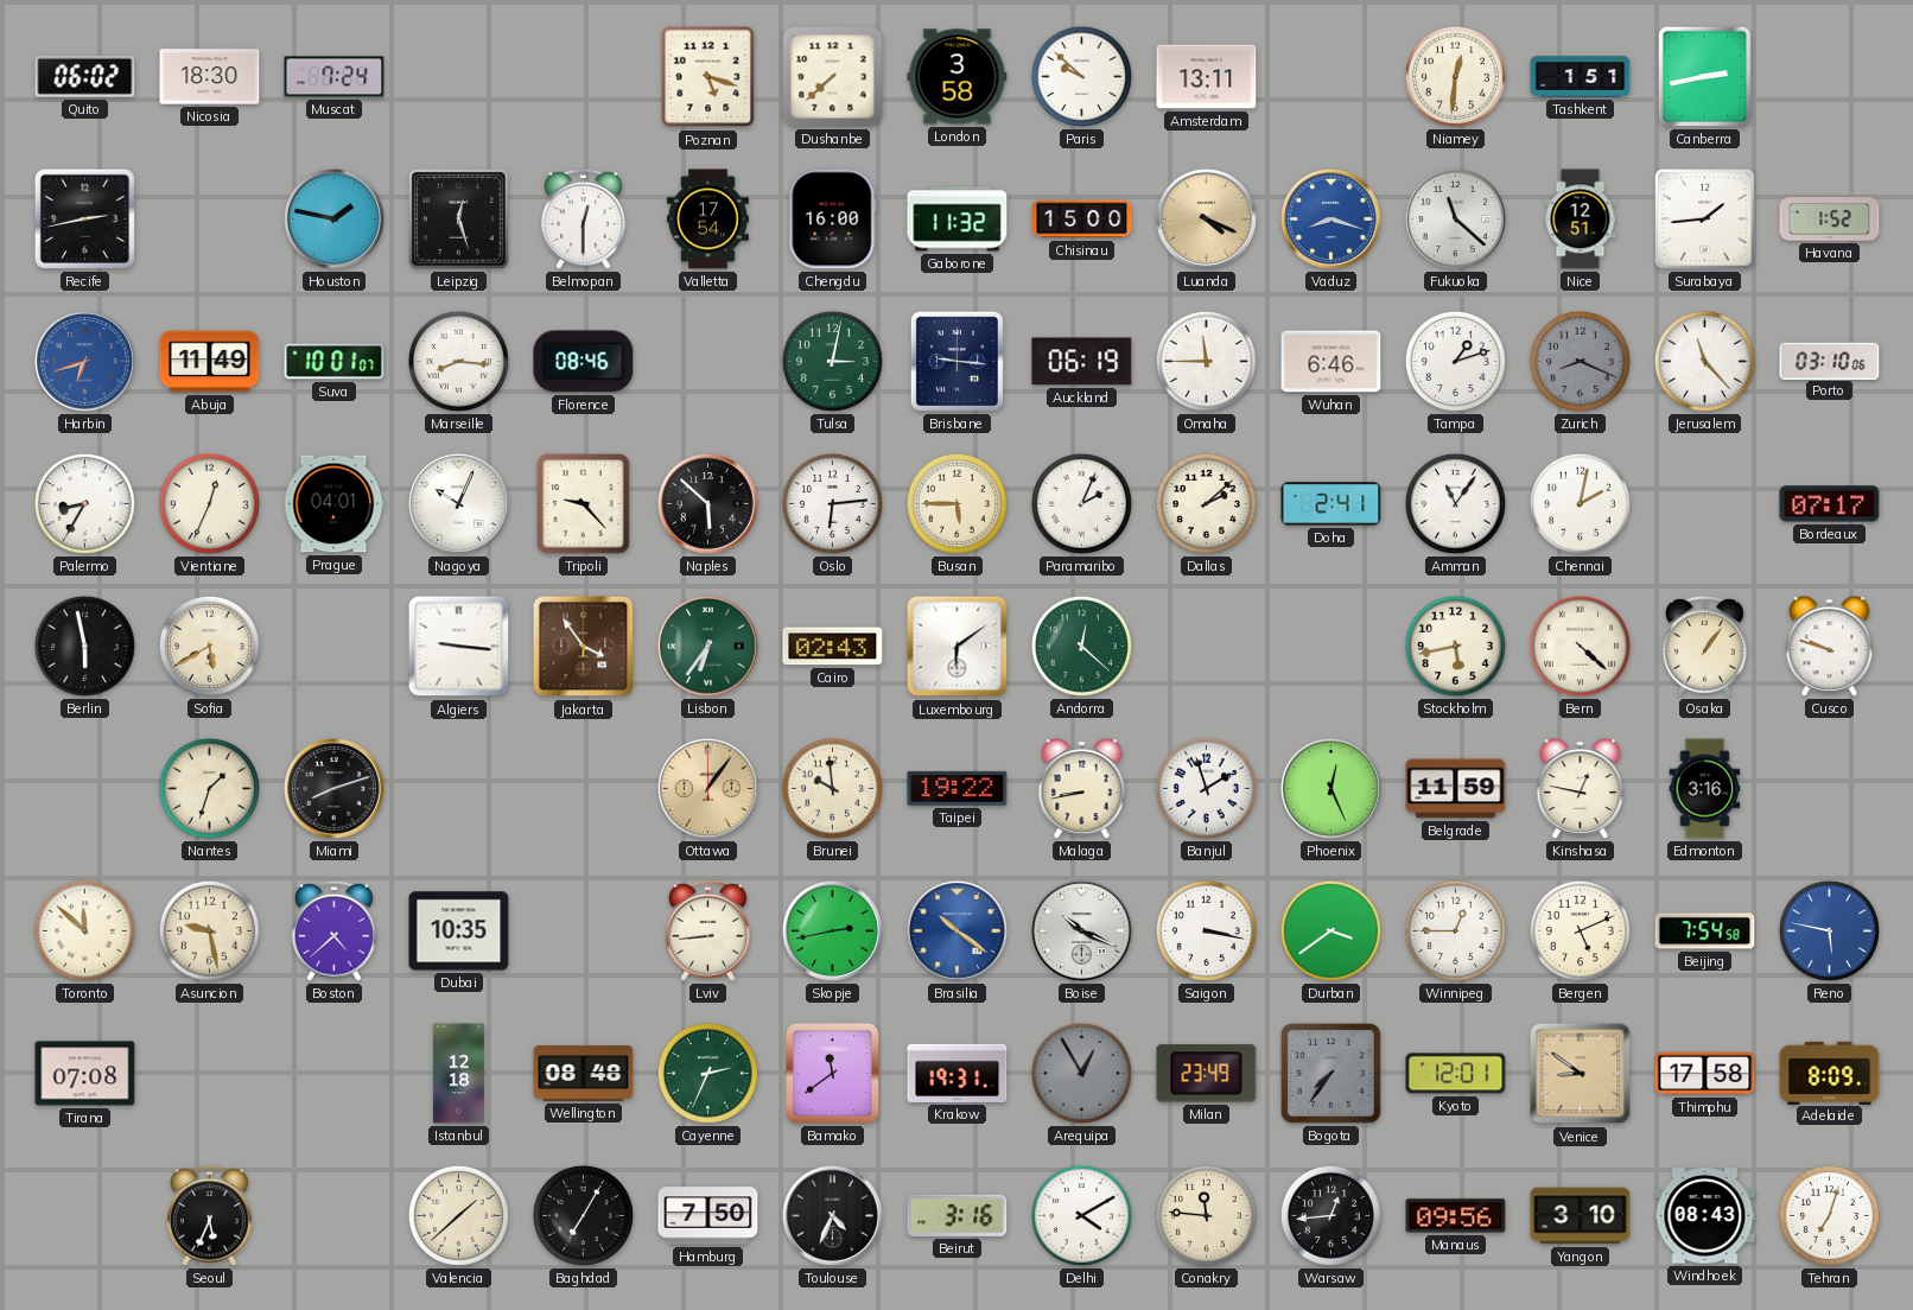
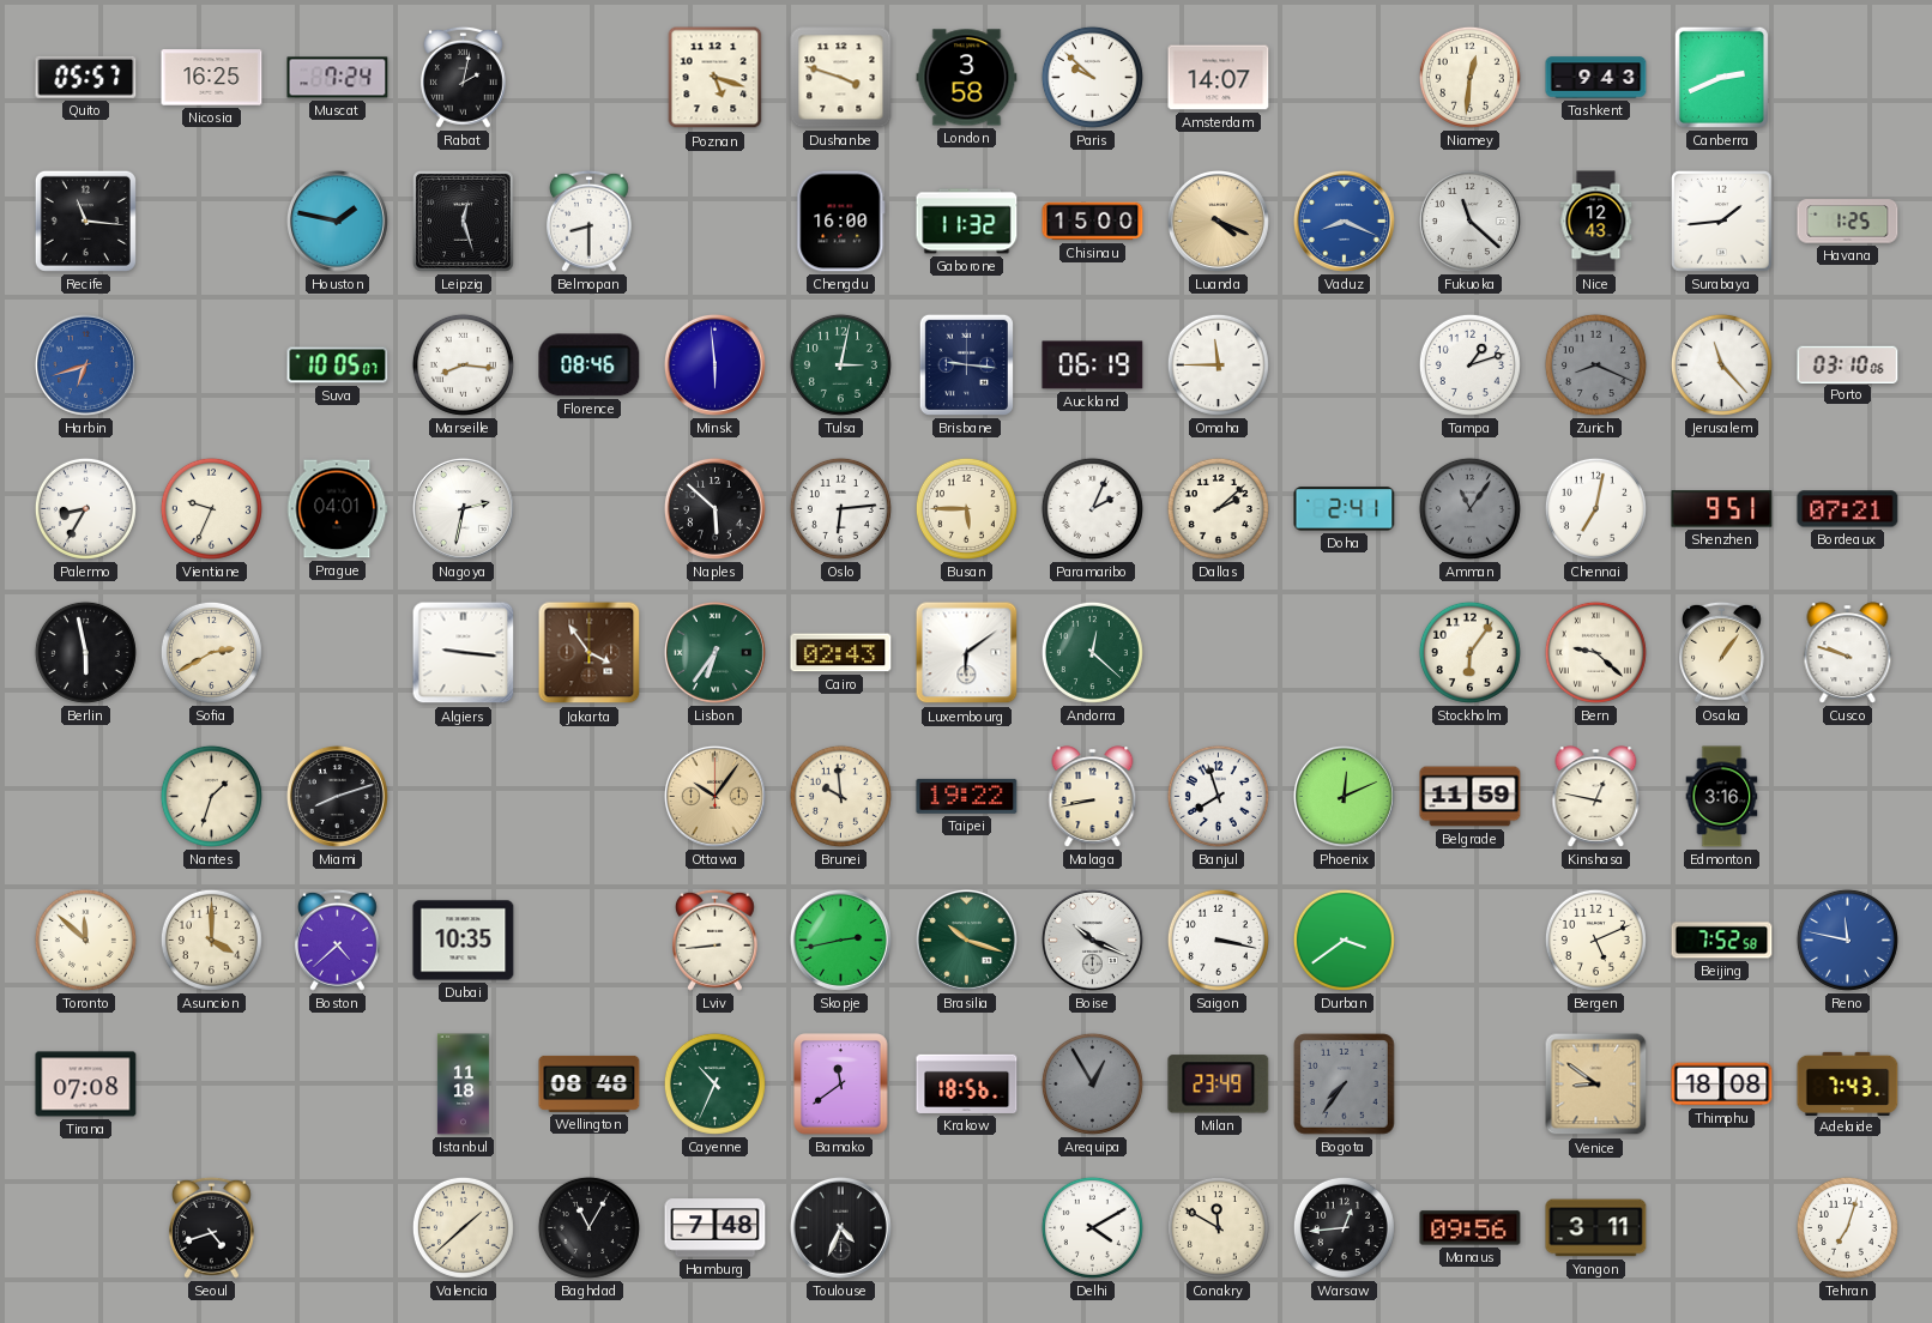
Quito: 06:02 -> 05:57 (86, 77)
Nicosia: 18:30 -> 16:25 (212, 78)
Rabat: none -> 2:02 (464, 77)
Dushanbe: 7:38 -> 3:48 (841, 78)
Amsterdam: 13:11 -> 14:07 (1219, 78)
Tashkent: 1:51 -> 9:43 (1596, 78)
Canberra: 2:43 -> 2:41 (1721, 77)
Recife: 2:43 -> 11:16 (85, 220)
Belmopan: 12:30 -> 8:30 (590, 220)
Valletta: 17:54 -> none (707, 220)
Vaduz: 8:18 -> 8:19 (1344, 220)
Nice: 12:51 -> 12:43 (1596, 222)
Havana: 1:52 -> 1:25 (1848, 222)
Abuja: 11:49 -> none (210, 362)
Suva: 10:01 -> 10:05 (338, 366)
Minsk: none -> 5:59 (714, 364)
Wuhan: 6:46 -> none (1332, 362)
Vientiane: 12:34 -> 9:34 (211, 508)
Nagoya: 10:04 -> 2:32 (463, 508)
Tripoli: 9:23 -> none (584, 504)
Amman dial: white -> grey (1469, 508)
Chennai: 2:02 -> 7:02 (1595, 508)
Shenzhen: none -> 9:51 (1722, 509)
Bordeaux: 07:17 -> 07:21 (1848, 509)
Sofia: 5:40 -> 2:40 (211, 652)
Stockholm: 5:43 -> 6:06 (1469, 652)
Bern: 4:22 -> 9:22 (1595, 652)
Ottawa: 1:06 -> 10:06 (714, 796)
Banjul: 1:57 -> 7:57 (1218, 796)
Phoenix: 12:26 -> 12:11 (1344, 796)
Asuncion: 9:28 -> 4:00 (211, 940)
Brasilia: 10:21 -> 10:18 (966, 940)
Brasilia dial: blue -> green (966, 940)
Winnipeg: 12:45 -> none (1455, 930)
Beijing: 7:54 -> 7:52 (1722, 941)
Reno: 5:47 -> 11:47 (1847, 940)
Istanbul: 12:18 -> 11:18 (463, 1085)
Cayenne: 2:34 -> 10:34 (714, 1083)
Krakow: 19:31 -> 18:56 (967, 1083)
Kyoto: 12:01 -> none (1456, 1074)
Thimphu: 17:58 -> 18:08 (1722, 1085)
Adelaide: 8:09 -> 7:43 (1848, 1083)
Seoul: 5:34 -> 4:42 (212, 1227)
Baghdad: 7:05 -> 11:05 (588, 1227)
Hamburg: 7:50 -> 7:48 (716, 1228)
Beirut: 3:16 -> none (958, 1215)
Conakry: 11:46 -> 11:50 (1218, 1227)
Yangon: 3:10 -> 3:11 (1596, 1228)
Windhoek: 08:43 -> none (1705, 1216)
